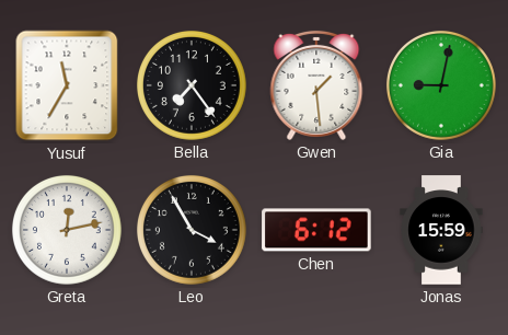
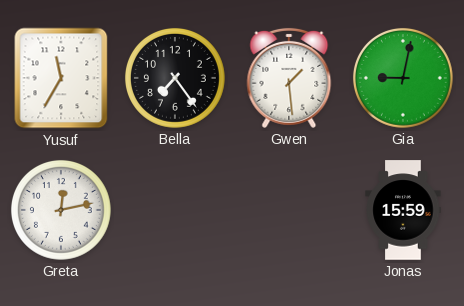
Leo: 3:55 -> none (192, 230)
Chen: 6:12 -> none (316, 230)
